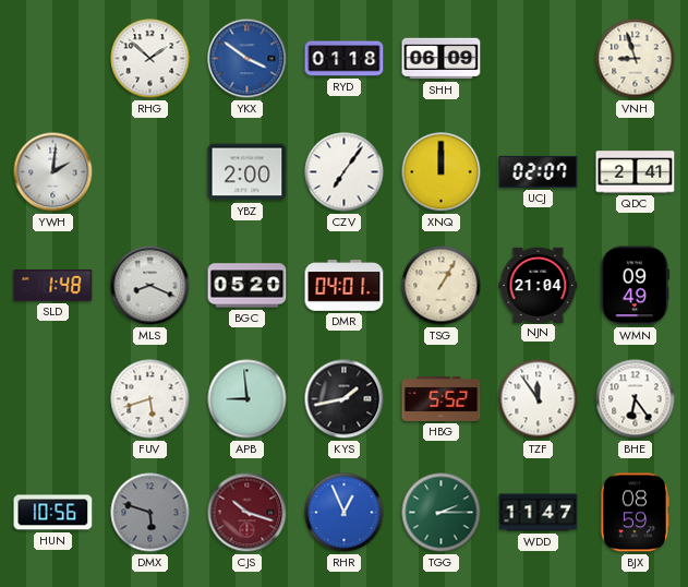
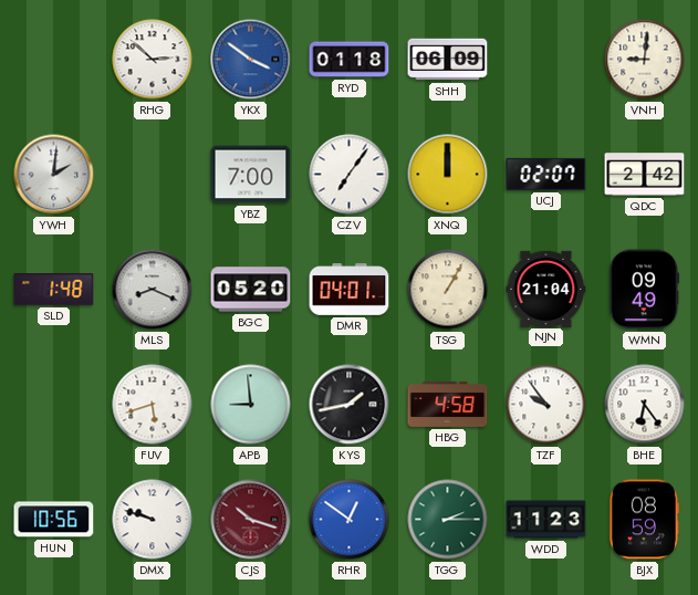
RHG: 1:52 -> 2:52 (153, 60)
VNH: 8:57 -> 9:01 (645, 60)
YBZ: 2:00 -> 7:00 (251, 175)
QDC: 2:41 -> 2:42 (645, 175)
HBG: 5:52 -> 4:58 (448, 404)
TZF: 11:54 -> 9:54 (546, 405)
DMX: 5:48 -> 9:48 (153, 520)
DMX dial: grey -> white (153, 520)
RHR: 12:56 -> 12:51 (350, 520)
WDD: 11:47 -> 11:23 (546, 520)
